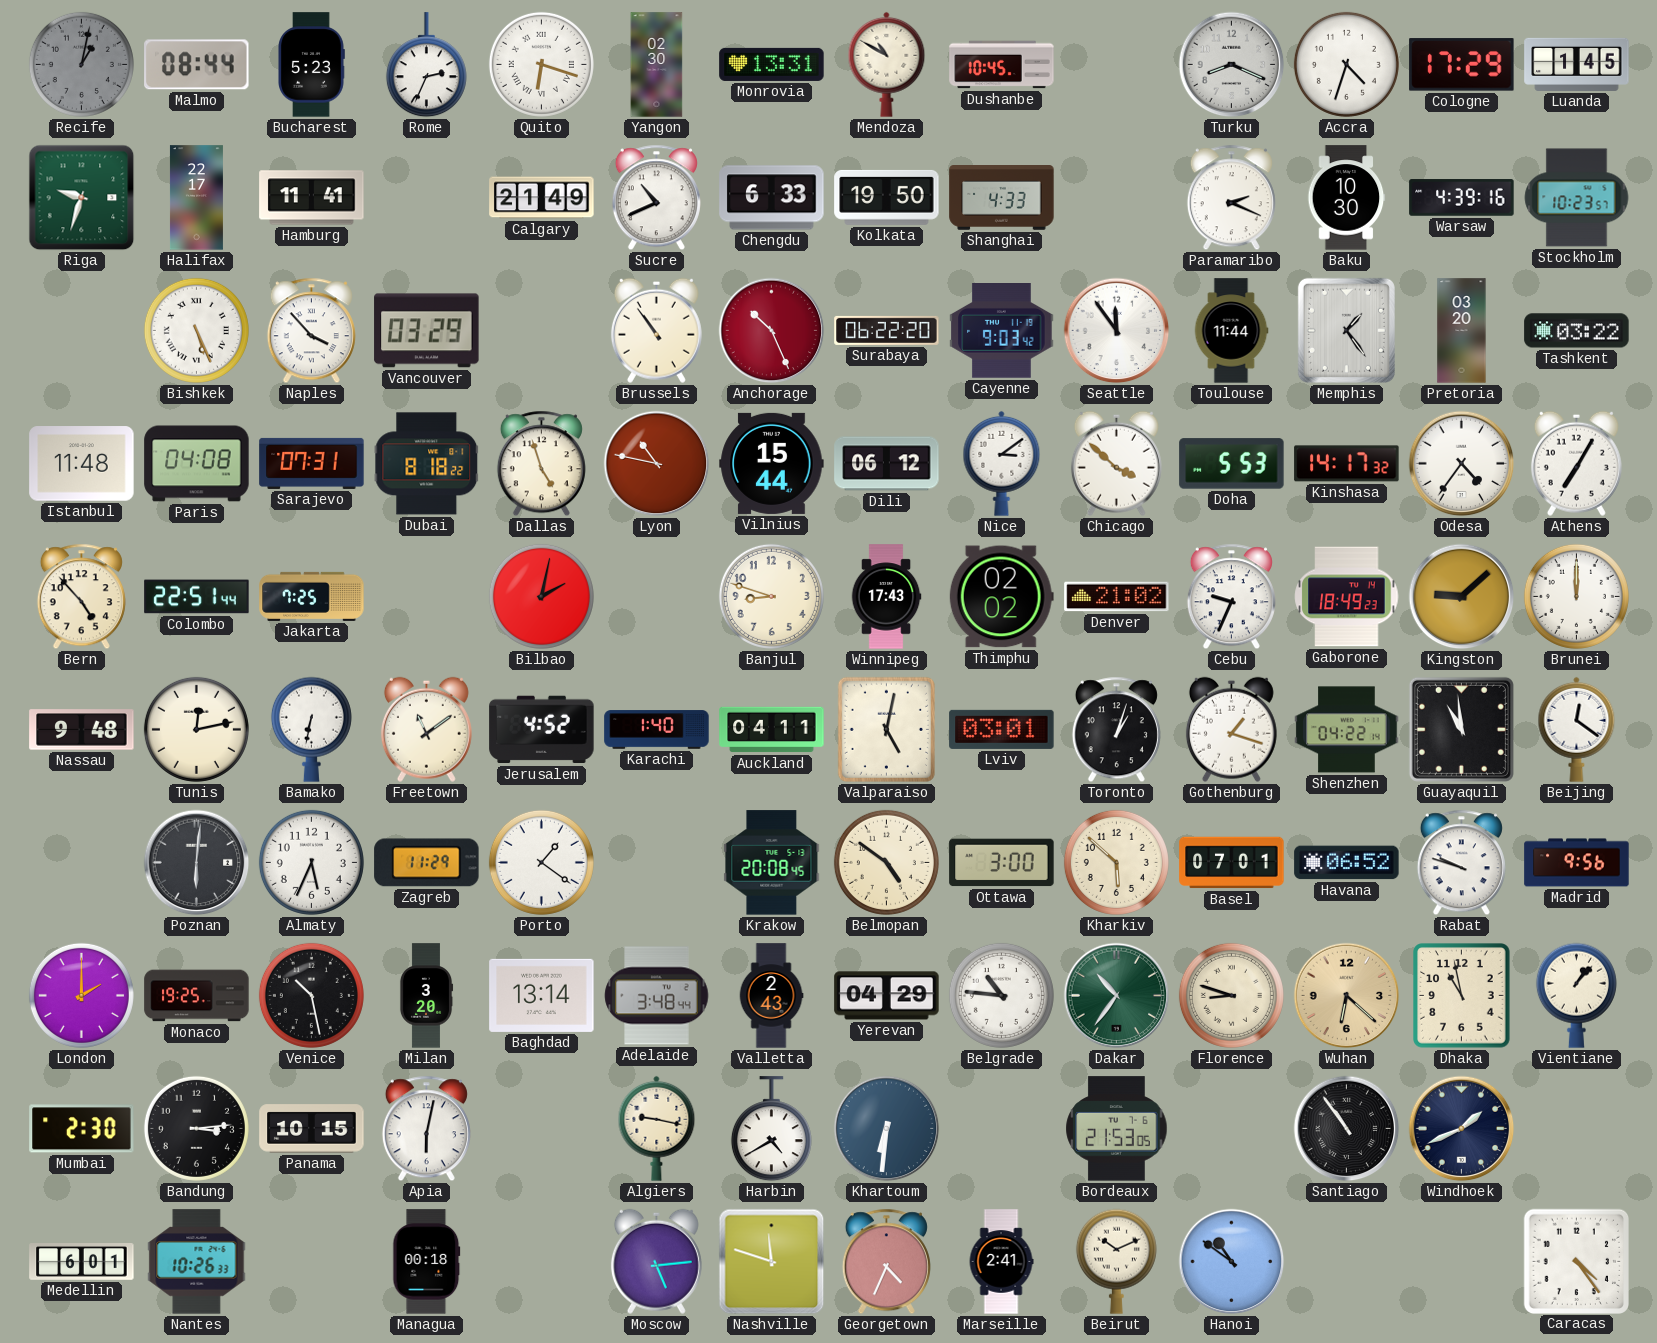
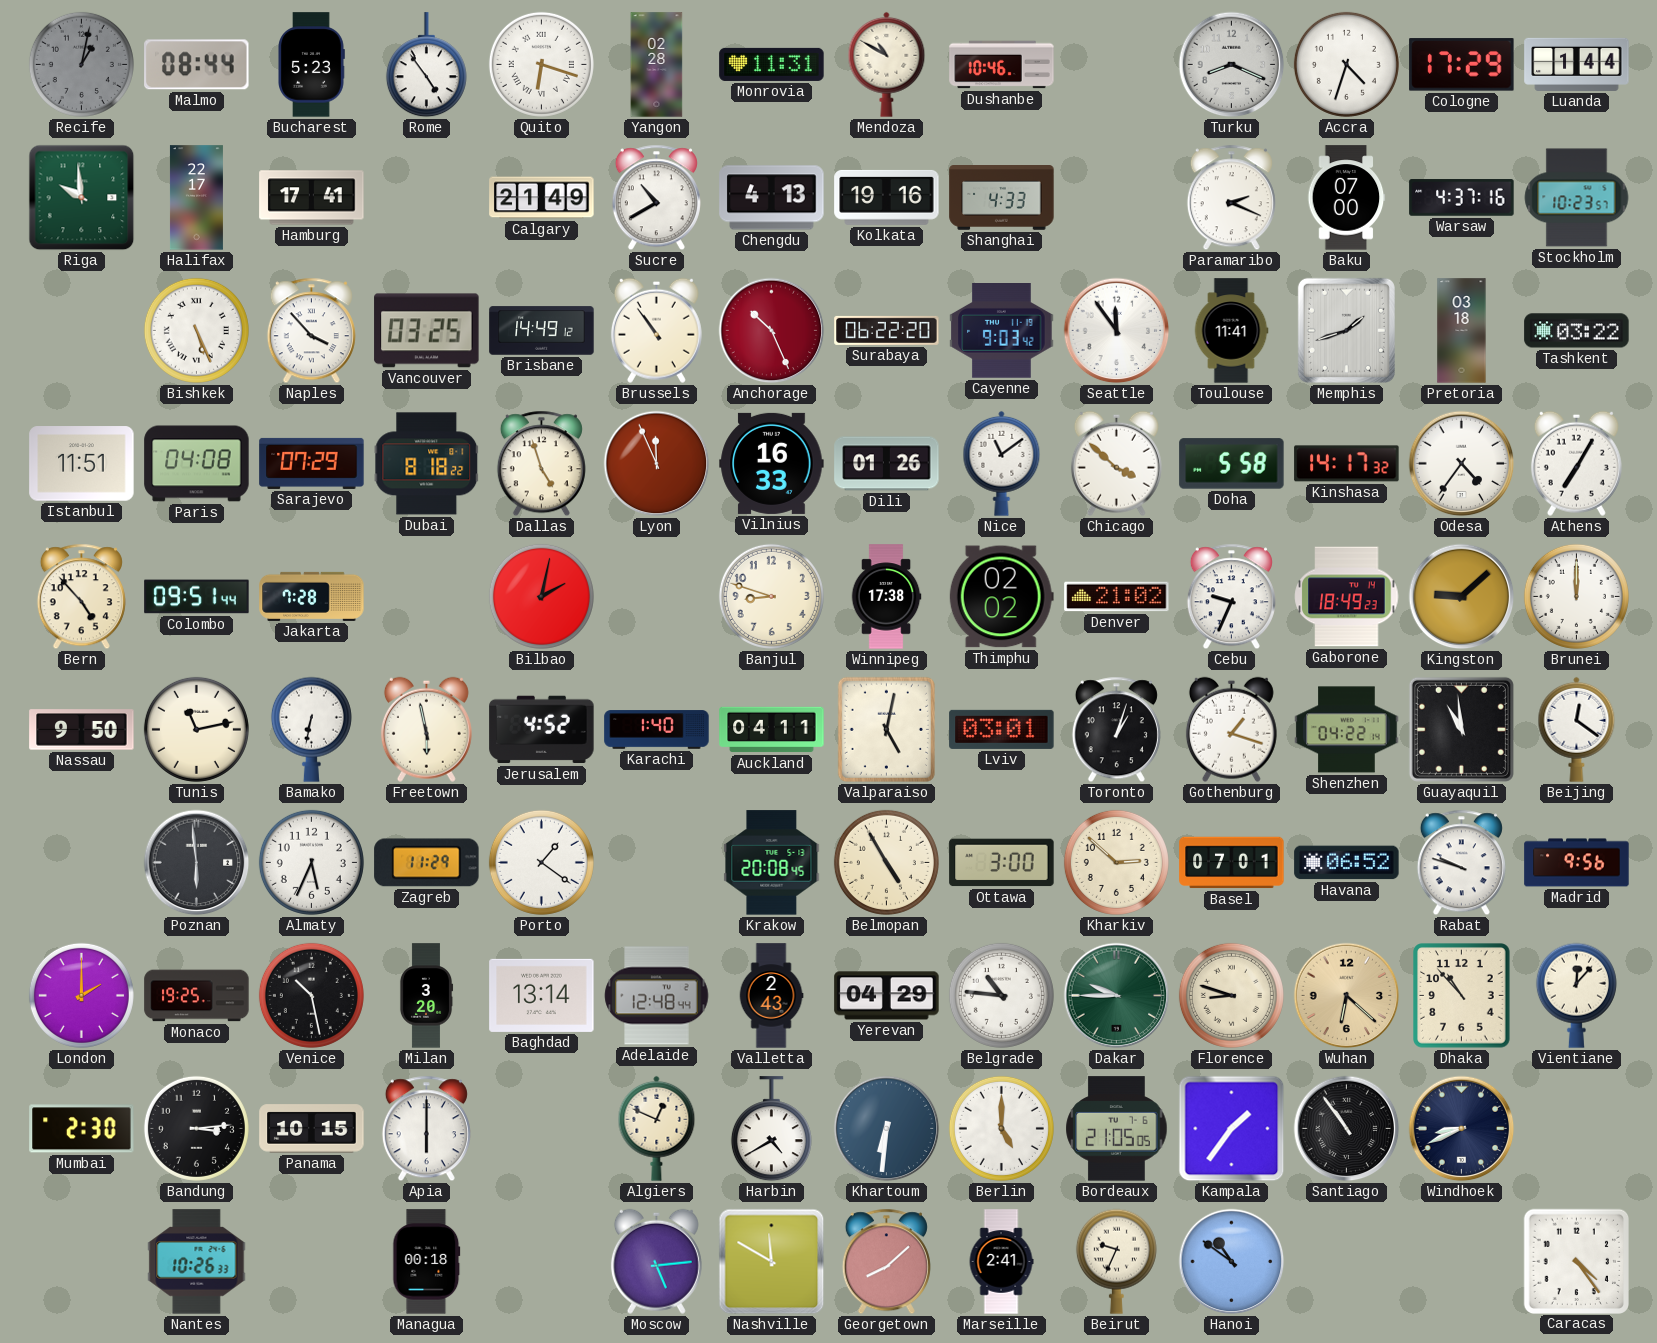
Rome: 2:34 -> 4:54 (426, 65)
Yangon: 02:30 -> 02:28 (657, 65)
Monrovia: 13:31 -> 11:31 (772, 64)
Dushanbe: 10:45 -> 10:46 (1002, 65)
Luanda: 1:45 -> 1:44 (1577, 64)
Riga: 9:33 -> 9:59 (82, 198)
Hamburg: 11:41 -> 17:41 (312, 198)
Sucre: 10:41 -> 10:40 (656, 198)
Chengdu: 6:33 -> 4:13 (772, 198)
Kolkata: 19:50 -> 19:16 (887, 197)
Baku: 10:30 -> 07:00 (1347, 198)
Warsaw: 4:39 -> 4:37 (1462, 198)
Vancouver: 03:29 -> 03:25 (427, 331)
Brisbane: none -> 14:49 (542, 331)
Toulouse: 11:44 -> 11:41 (1231, 331)
Memphis: 1:24 -> 1:42 (1346, 330)
Pretoria: 03:20 -> 03:18 (1462, 331)
Istanbul: 11:48 -> 11:51 (82, 464)
Sarajevo: 07:31 -> 07:29 (312, 463)
Lyon: 10:47 -> 11:56 (657, 464)
Vilnius: 15:44 -> 16:33 (772, 463)
Dili: 06:12 -> 01:26 (887, 464)
Nice: 3:09 -> 11:09 (1002, 463)
Doha: 5:53 -> 5:58 (1232, 464)
Colombo: 22:51 -> 09:51 (197, 597)
Jakarta: 7:25 -> 7:28 (312, 596)
Winnipeg: 17:43 -> 17:38 (886, 597)
Nassau: 9:48 -> 9:50 (82, 730)
Tunis: 12:13 -> 11:13 (196, 729)
Freetown: 11:09 -> 5:58 (426, 729)
Poznan: 6:01 -> 5:59 (197, 863)
Belmopan: 4:51 -> 4:55 (886, 862)
Kharkiv: 5:52 -> 2:52 (1116, 862)
Adelaide: 3:48 -> 12:48 (657, 996)
Dakar: 10:36 -> 9:45 (1117, 996)
Dhaka: 10:58 -> 10:53 (1462, 996)
Vientiane: 1:07 -> 12:07 (1576, 995)
Apia: 6:02 -> 6:00 (426, 1129)
Algiers: 9:17 -> 12:49 (657, 1128)
Berlin: none -> 5:00 (1001, 1128)
Bordeaux: 21:53 -> 21:05 (1117, 1129)
Kampala: none -> 1:36 (1232, 1129)
Windhoek: 1:41 -> 8:41 (1462, 1129)
Medellin: 6:01 -> none (82, 1262)
Nashville: 11:48 -> 11:50 (772, 1262)
Georgetown: 4:34 -> 8:08 (886, 1262)
Beirut: 10:11 -> 9:34 (1116, 1261)
